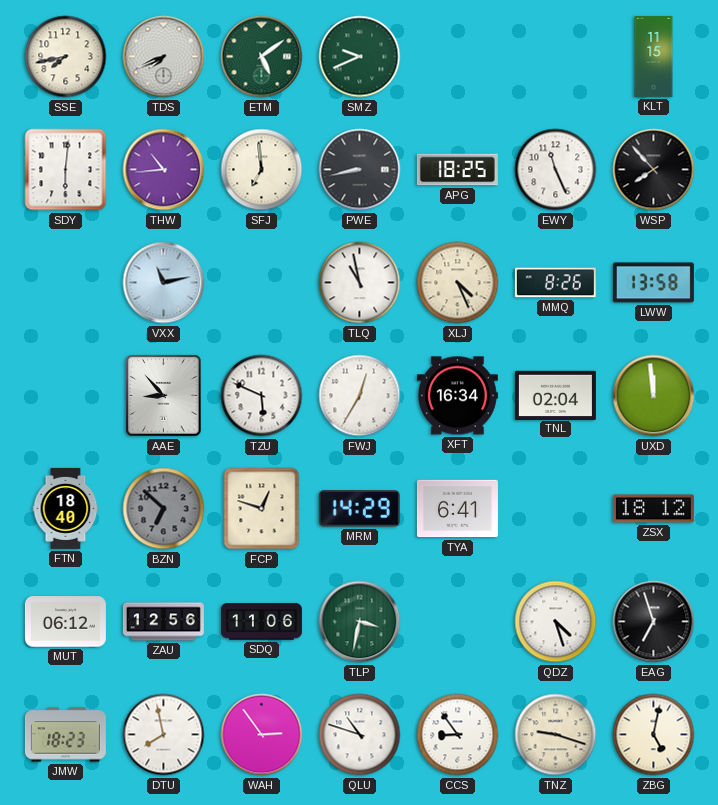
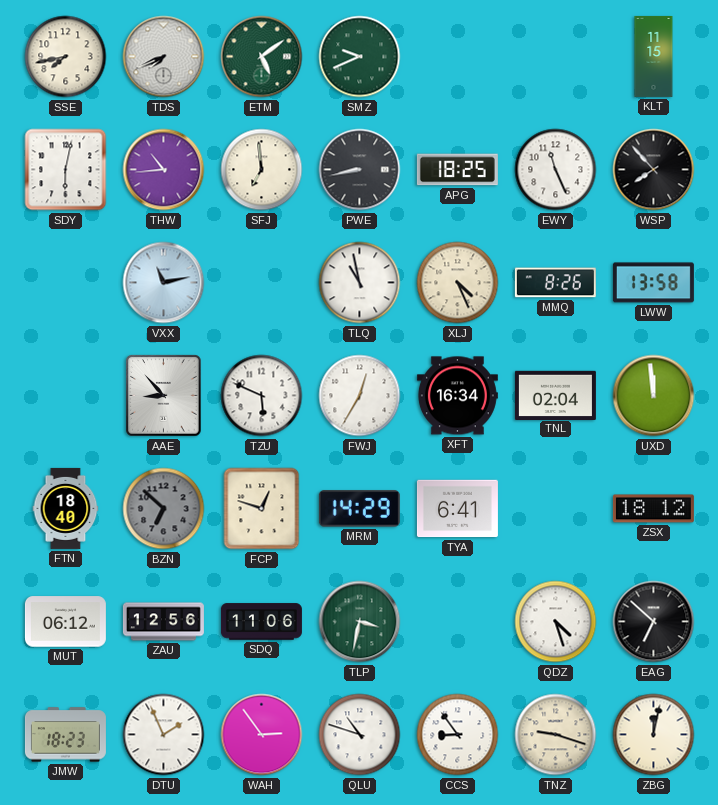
SDY: 6:01 -> 6:02 (66, 170)
EAG: 6:57 -> 6:52 (654, 622)
DTU: 7:58 -> 1:56 (164, 735)
ZBG: 5:02 -> 12:02 (654, 735)
